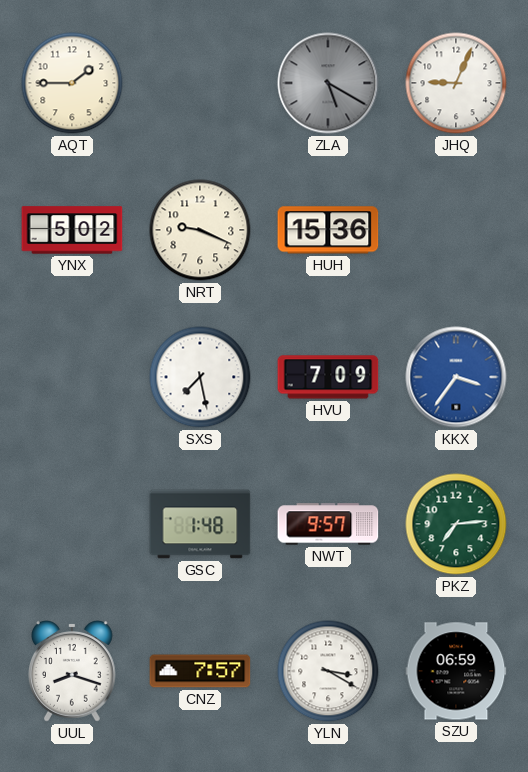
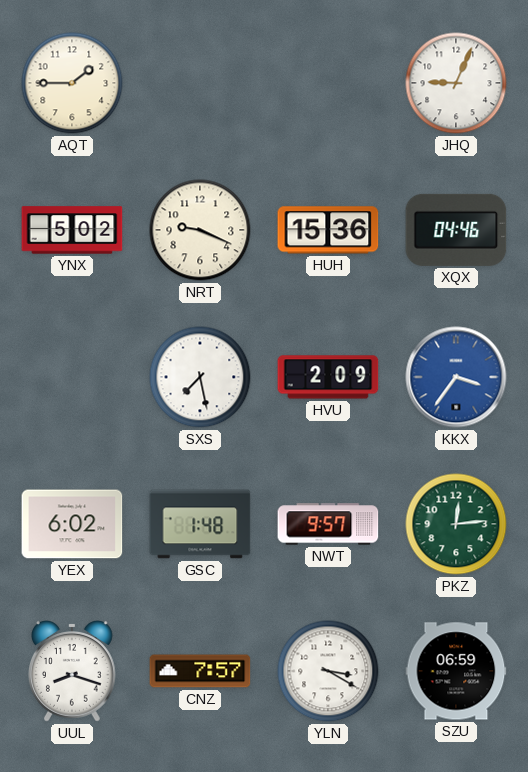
ZLA: 5:20 -> none (328, 83)
XQX: none -> 04:46 (456, 230)
HVU: 7:09 -> 2:09 (328, 377)
YEX: none -> 6:02 (72, 524)
PKZ: 7:14 -> 12:14 (456, 524)
